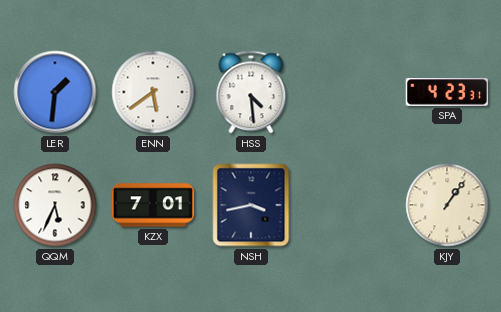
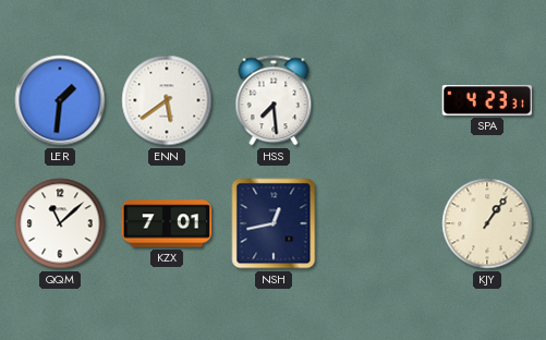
HSS: 4:29 -> 7:29 (274, 100)
QQM: 5:34 -> 11:08 (60, 223)
NSH: 3:43 -> 12:43 (274, 223)
